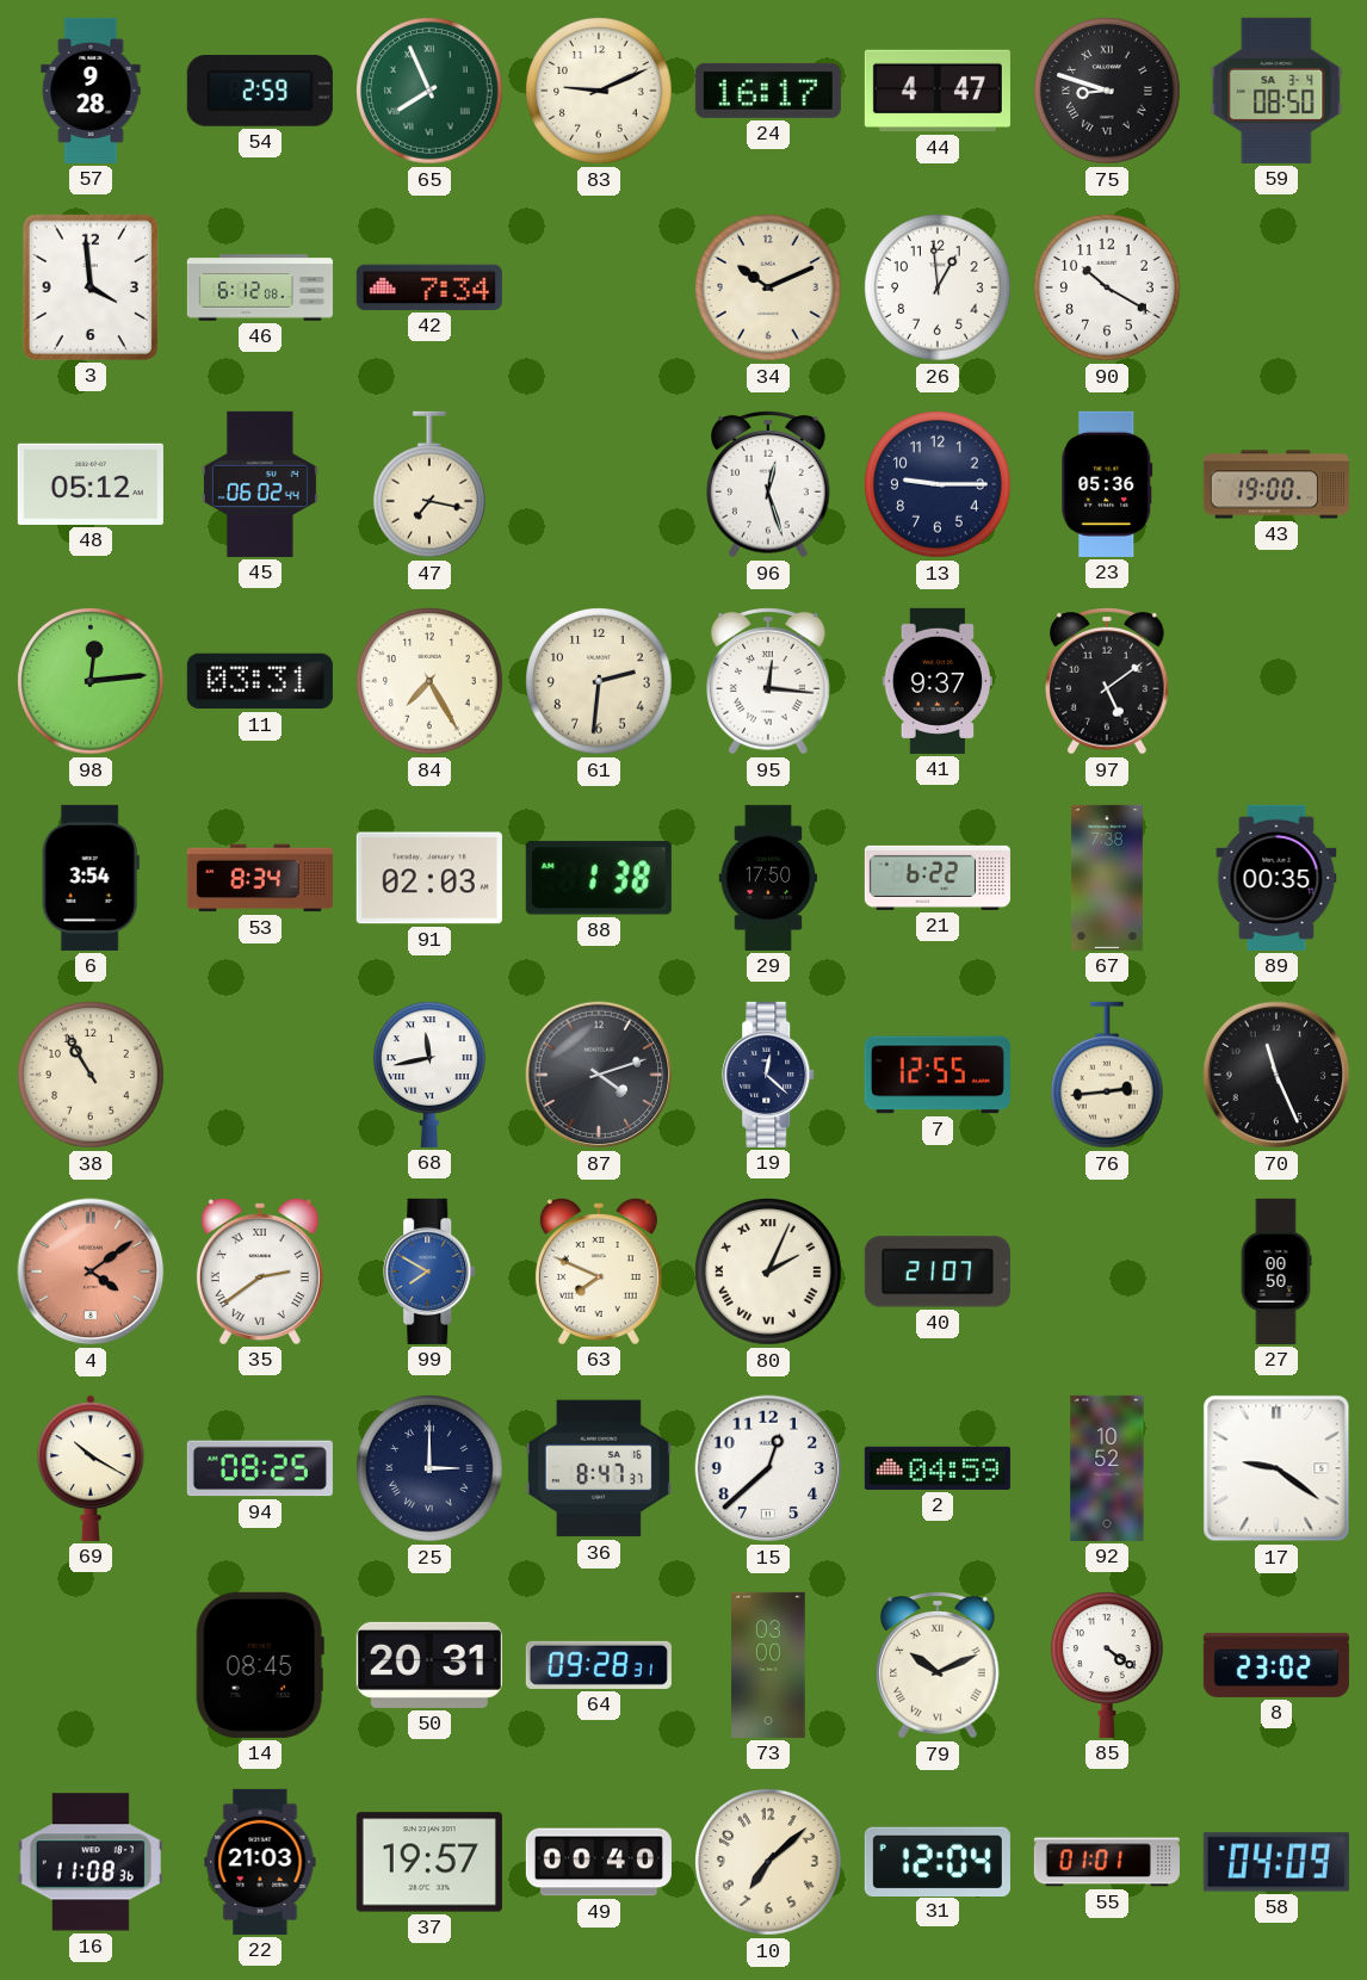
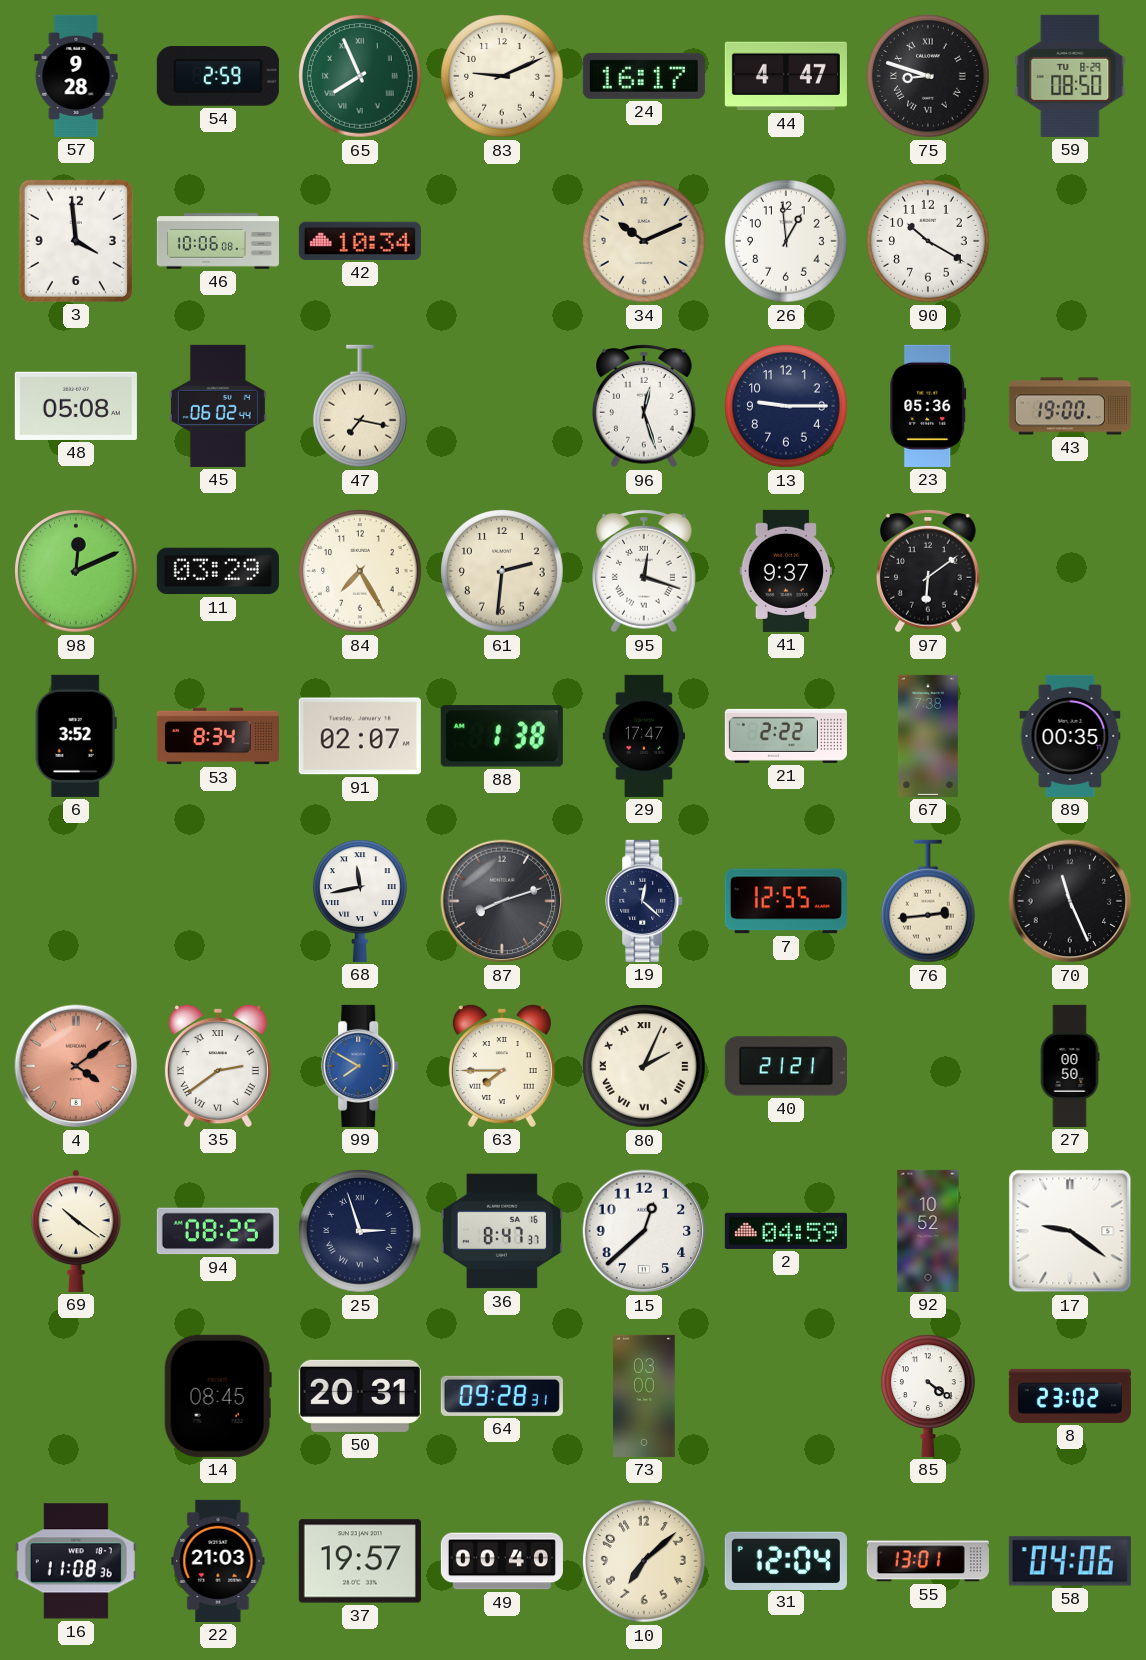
59 date: SA 3-4 -> TU 8-29 (1070, 76)
46: 6:12 -> 10:06 (218, 241)
42: 7:34 -> 10:34 (360, 241)
48: 05:12 -> 05:08 (76, 406)
98: 12:14 -> 12:11 (76, 571)
11: 03:31 -> 03:29 (218, 571)
95: 12:16 -> 12:18 (645, 572)
97: 5:09 -> 6:09 (929, 572)
6: 3:54 -> 3:52 (76, 736)
91: 02:03 -> 02:07 (360, 736)
29: 17:50 -> 17:47 (644, 736)
21: 6:22 -> 2:22 (786, 736)
38: 10:55 -> none (91, 1075)
87: 4:12 -> 8:12 (502, 901)
63: 7:49 -> 7:45 (502, 1066)
40: 21:07 -> 21:21 (786, 1066)
69: 10:20 -> 10:21 (76, 1231)
25: 3:00 -> 2:57 (360, 1231)
79: 10:11 -> none (939, 1666)
55: 01:01 -> 13:01 (928, 1561)
58: 04:09 -> 04:06 (1070, 1561)
